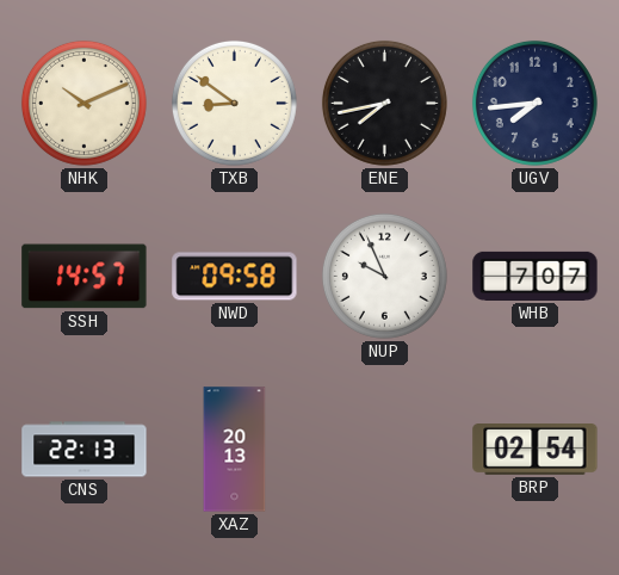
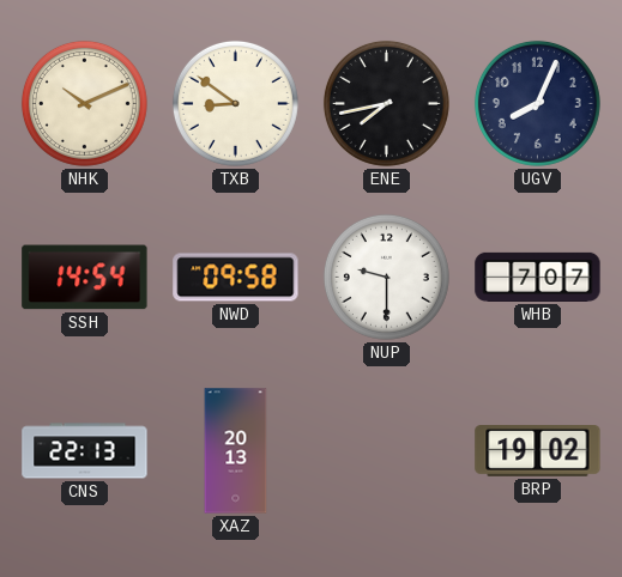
UGV: 7:44 -> 8:04 (537, 103)
SSH: 14:57 -> 14:54 (85, 278)
NUP: 9:56 -> 9:30 (386, 277)
BRP: 02:54 -> 19:02 (538, 451)
